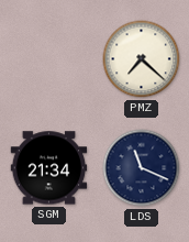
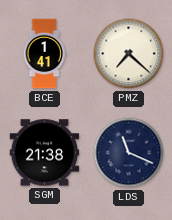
BCE: none -> 1:41 (44, 54)
SGM: 21:34 -> 21:38 (45, 153)
